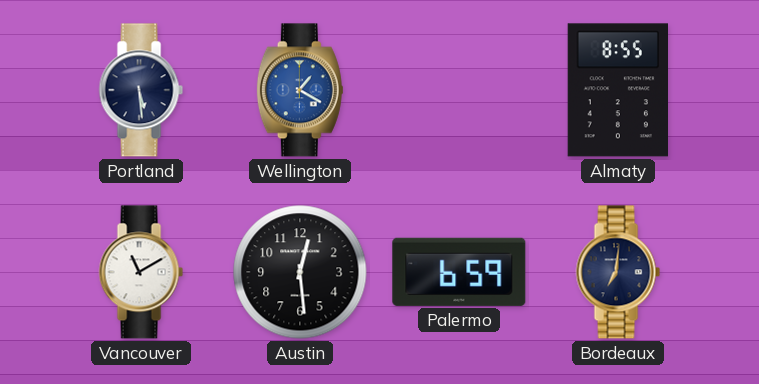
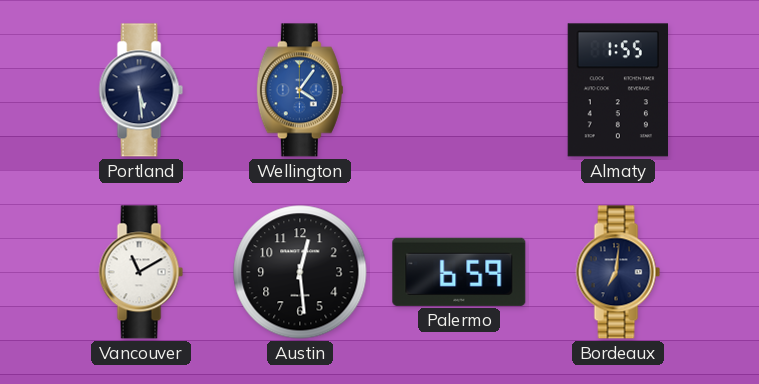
Wellington: 1:20 -> 4:06 (300, 90)
Almaty: 8:55 -> 1:55 (617, 90)
